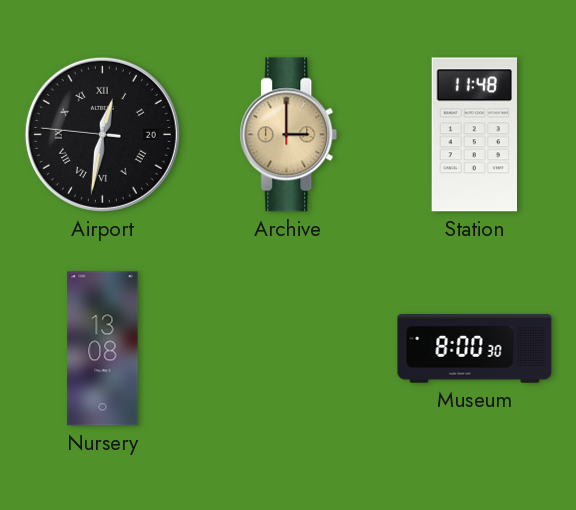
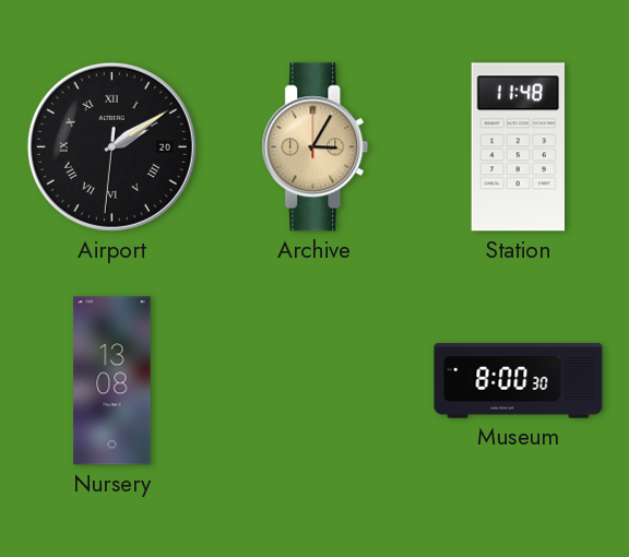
Airport: 12:31 -> 2:09 (111, 146)
Archive: 3:00 -> 3:05 (316, 147)
